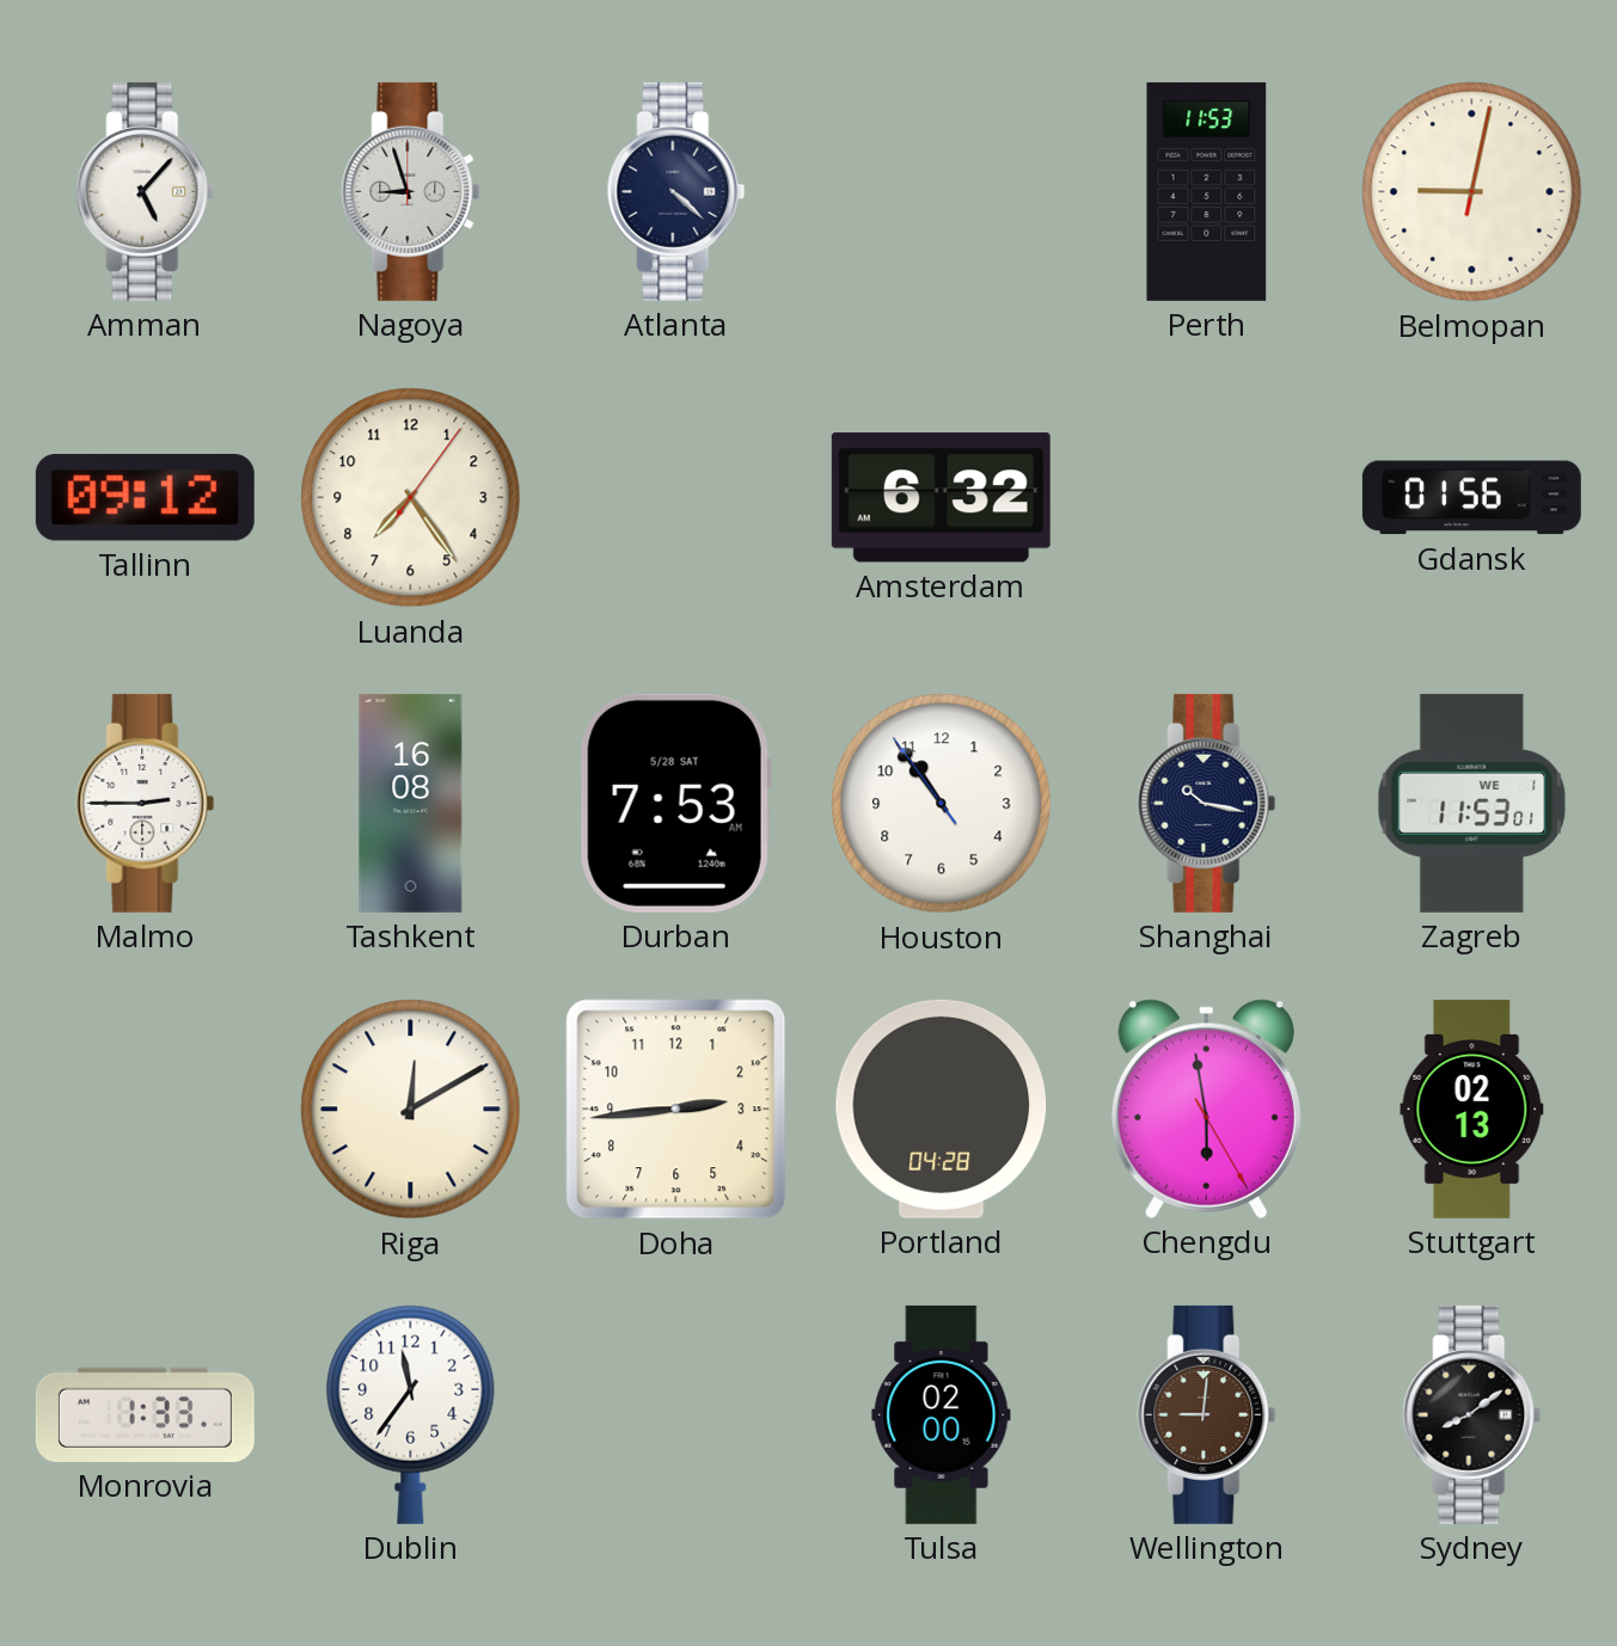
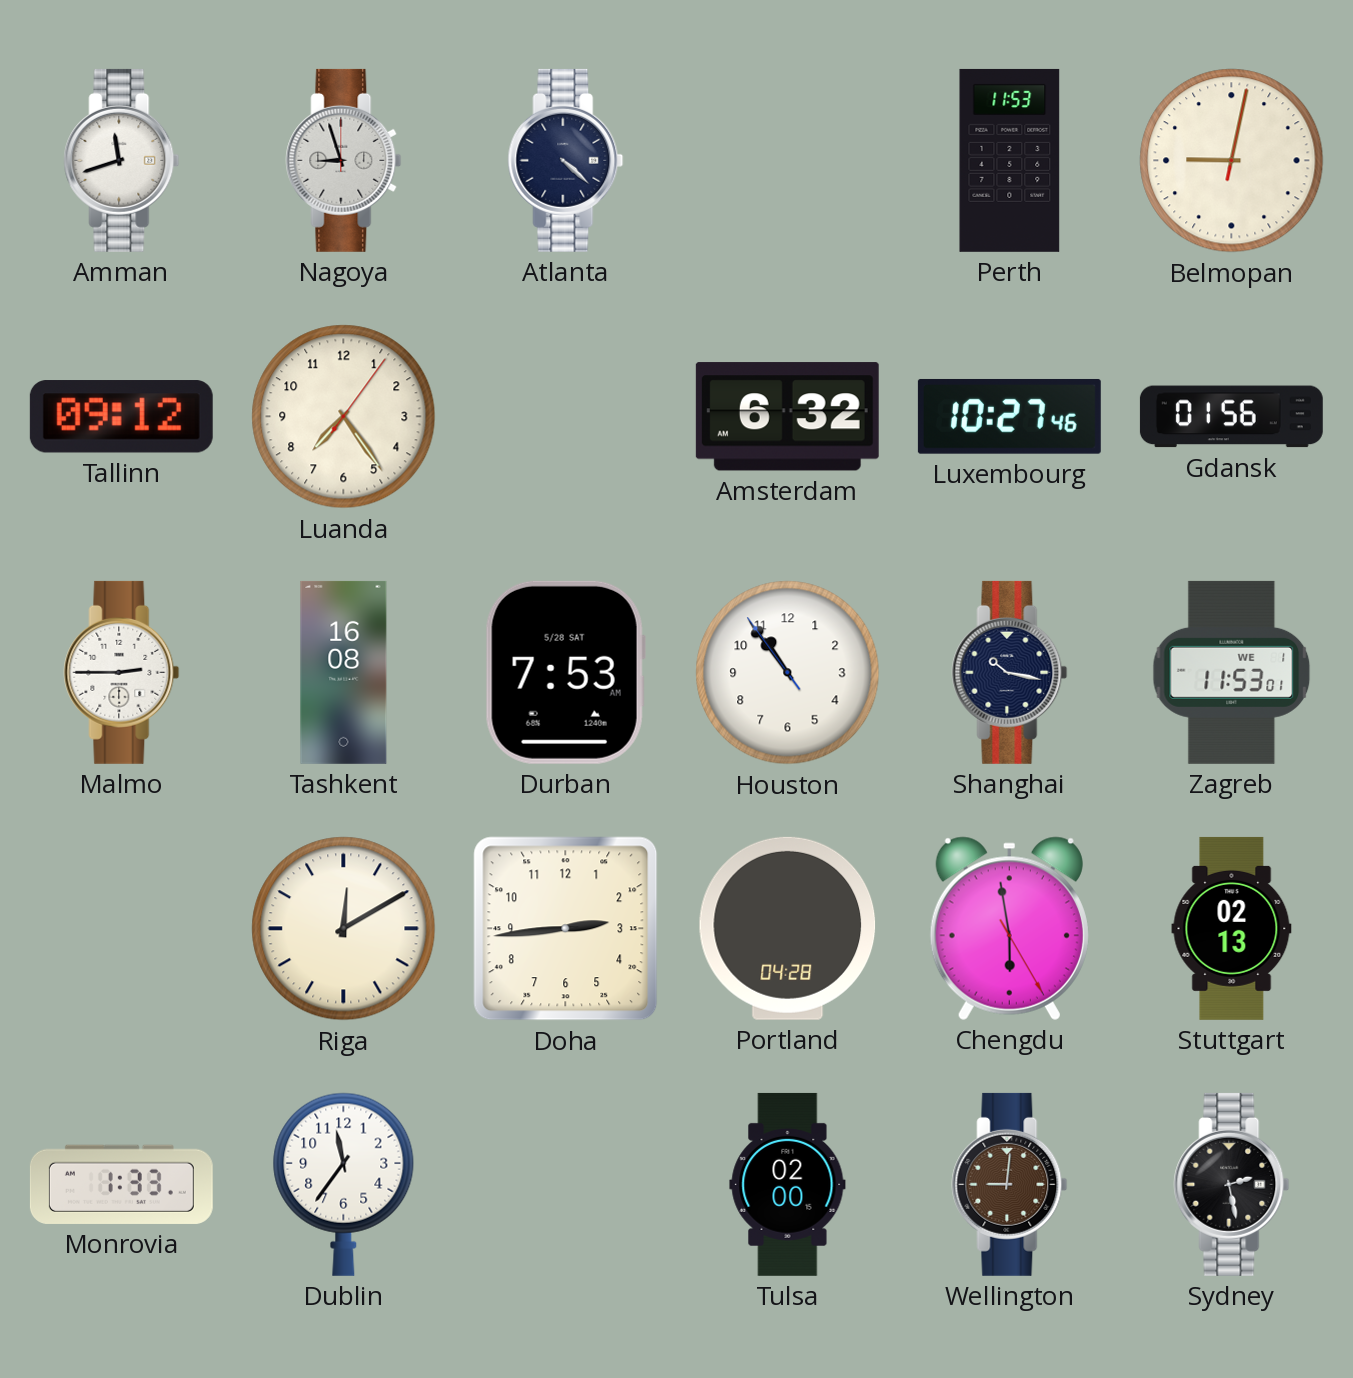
Amman: 5:07 -> 11:42 (122, 160)
Luxembourg: none -> 10:27 (1009, 416)
Sydney: 8:09 -> 2:28 (1232, 1184)
